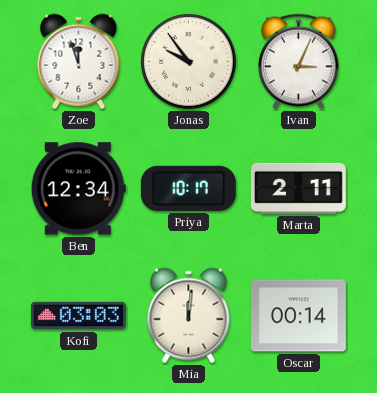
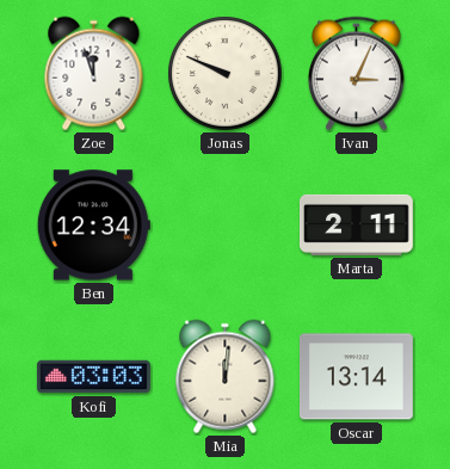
Jonas: 9:54 -> 9:49 (226, 74)
Priya: 10:17 -> none (188, 188)
Oscar: 00:14 -> 13:14 (356, 377)
